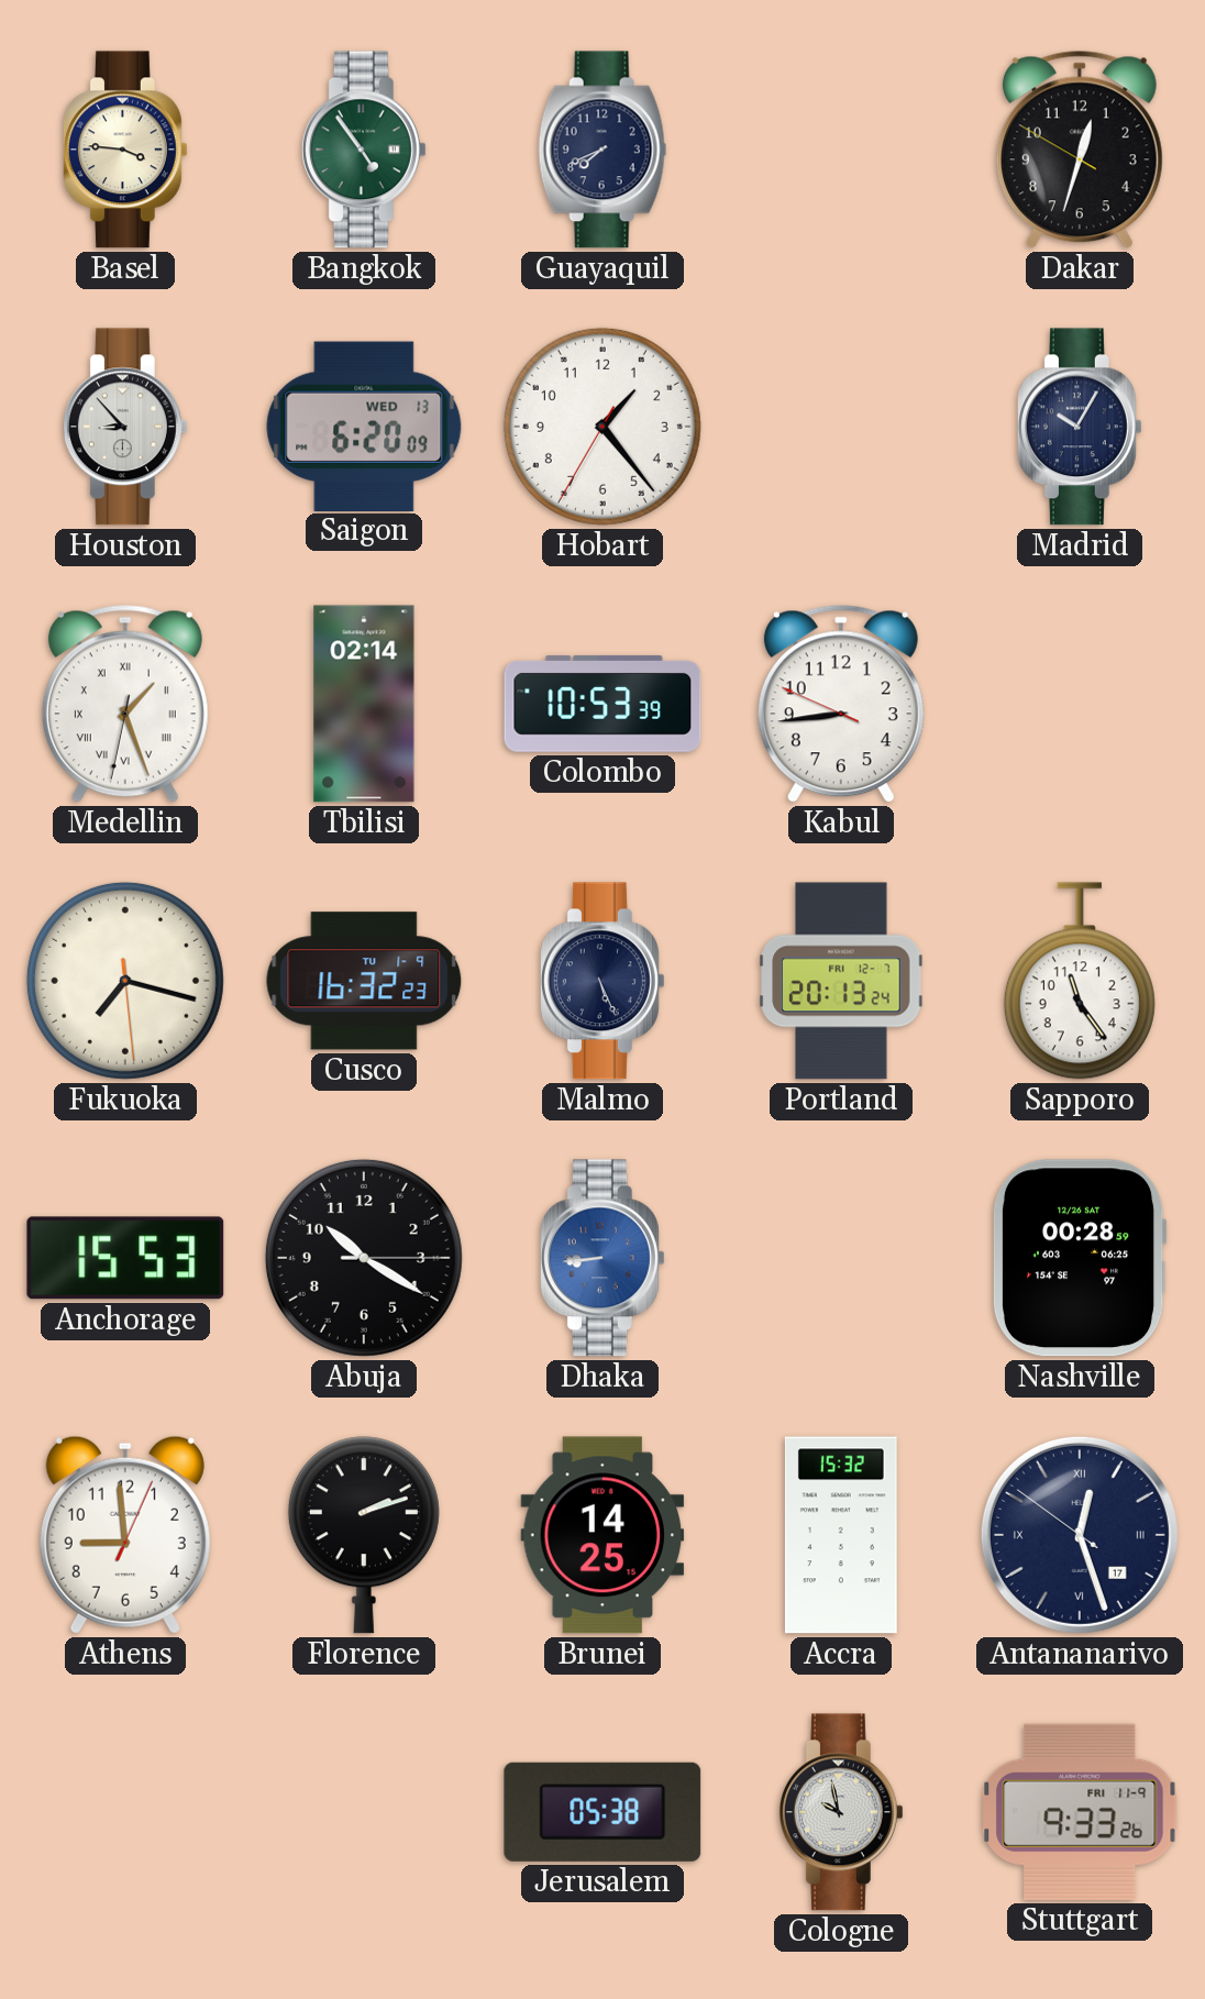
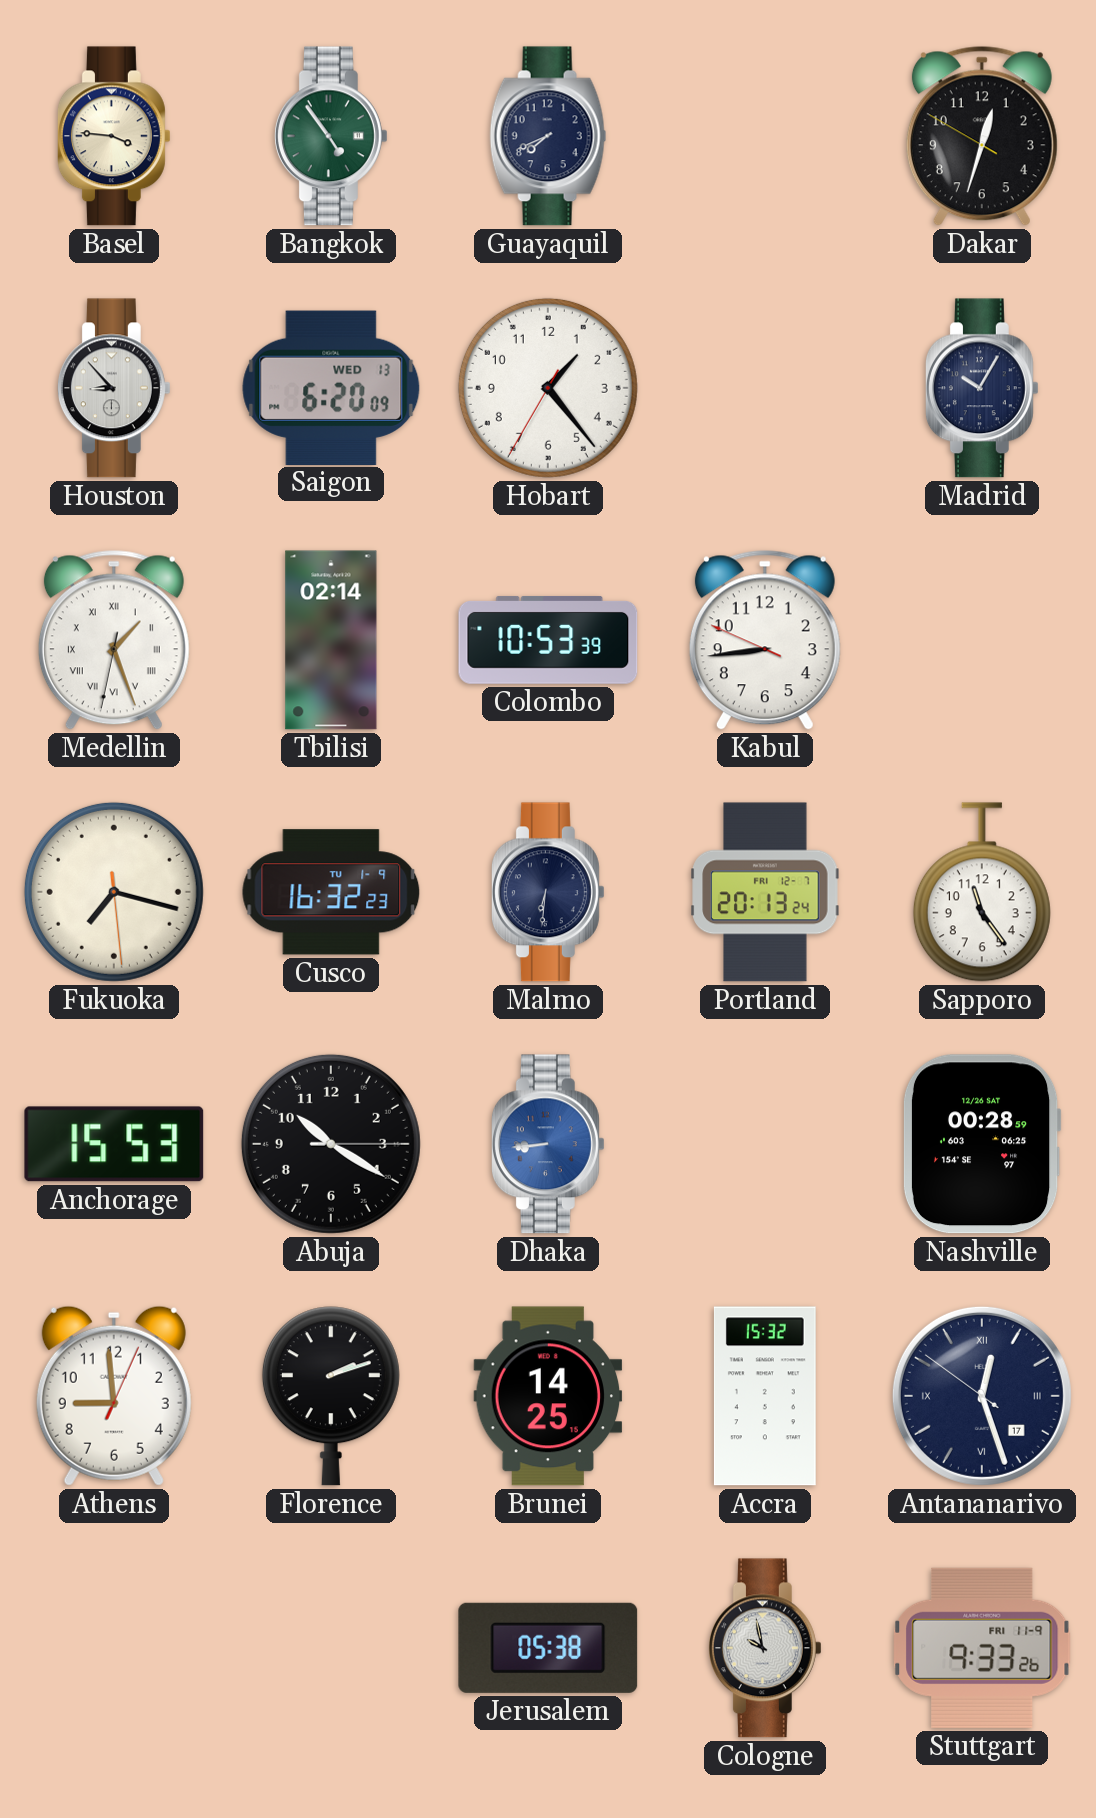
Malmo: 5:26 -> 6:31 (548, 892)
